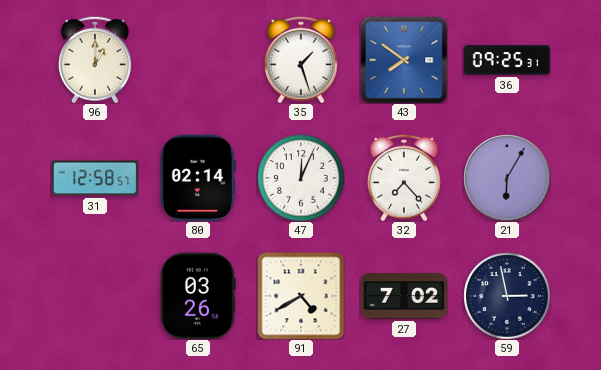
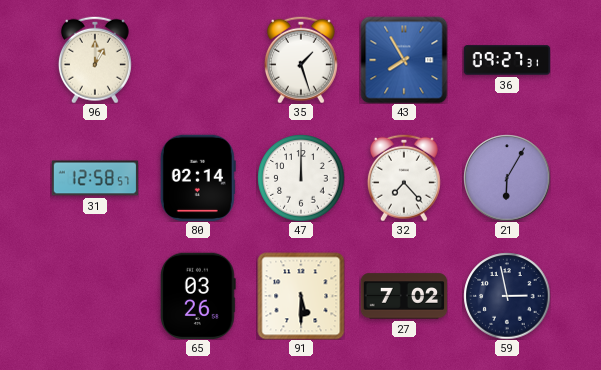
43: 7:51 -> 7:55 (404, 60)
36: 09:25 -> 09:27 (507, 60)
47: 12:04 -> 12:00 (301, 178)
91: 4:40 -> 5:30 (301, 296)
